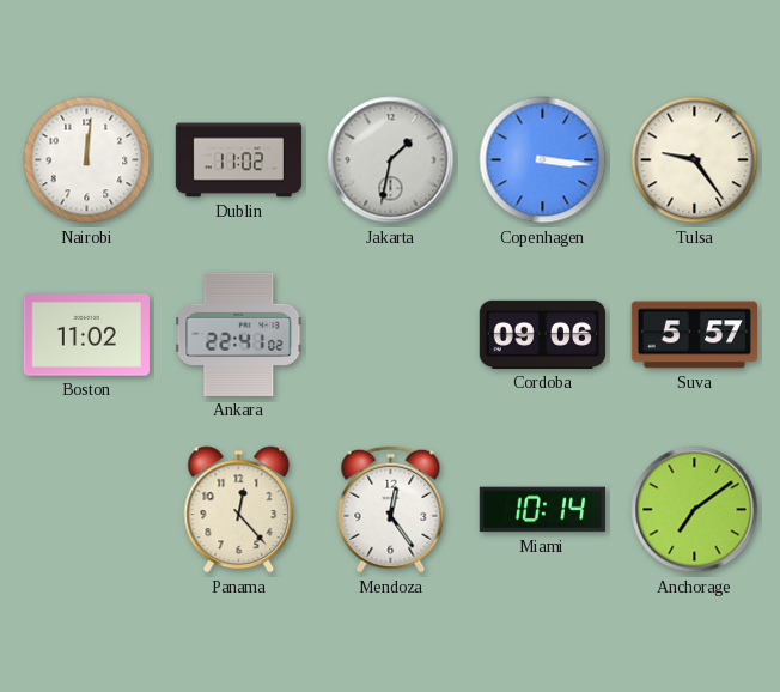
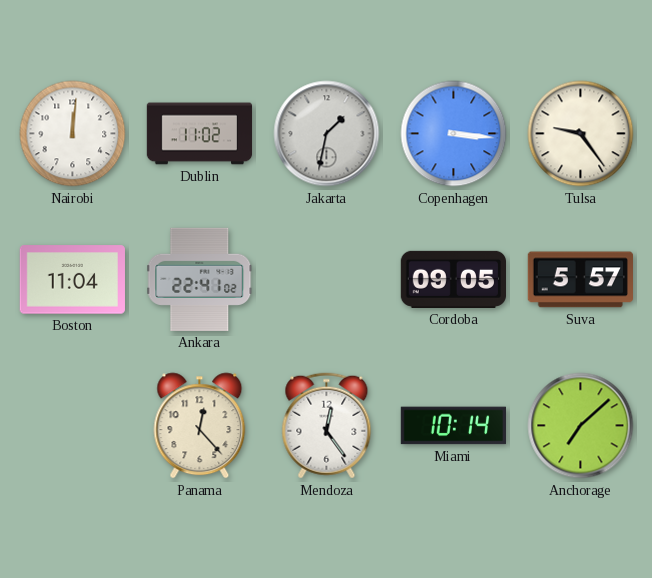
Boston: 11:02 -> 11:04 (72, 280)
Cordoba: 09:06 -> 09:05 (453, 279)
Anchorage: 7:09 -> 7:08 (581, 426)
